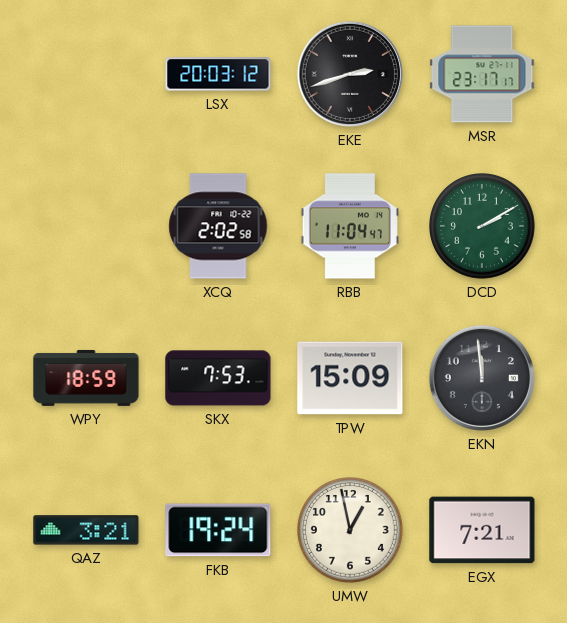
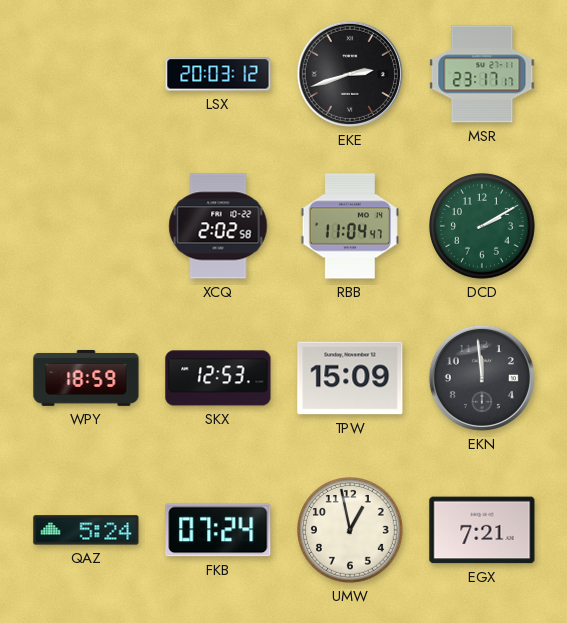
SKX: 7:53 -> 12:53 (218, 378)
QAZ: 3:21 -> 5:24 (86, 530)
FKB: 19:24 -> 07:24 (218, 530)
